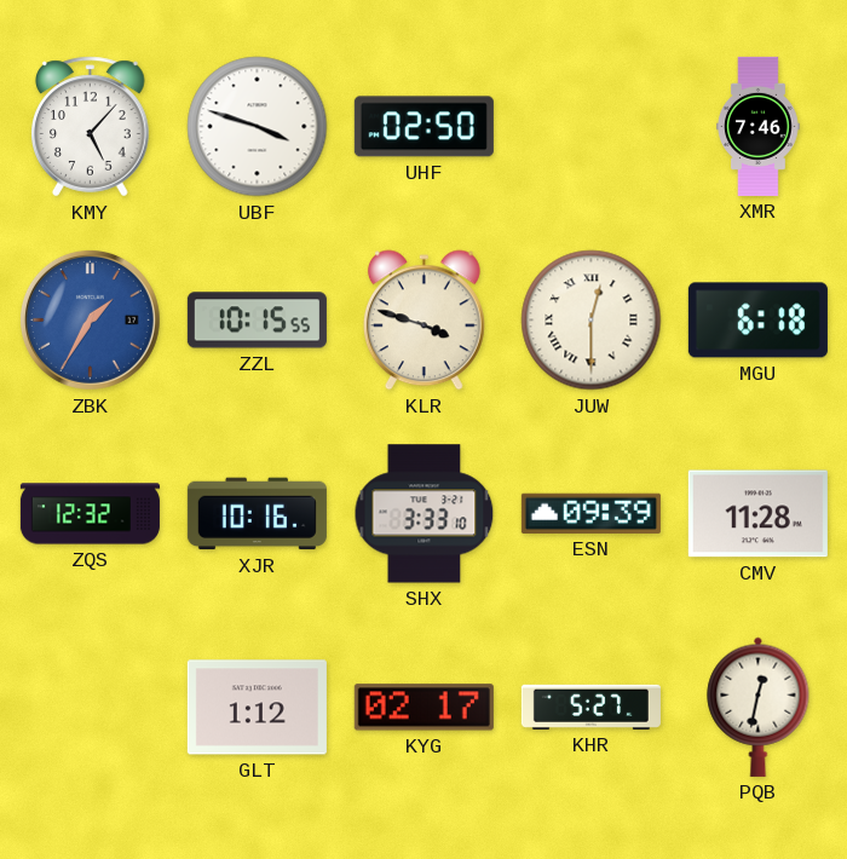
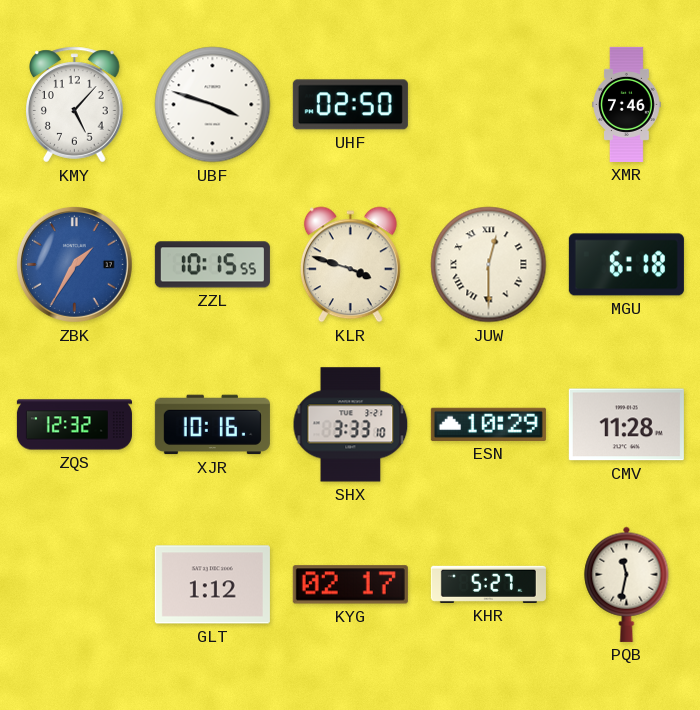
ESN: 09:39 -> 10:29 (488, 424)
PQB: 12:32 -> 11:32 (627, 584)
